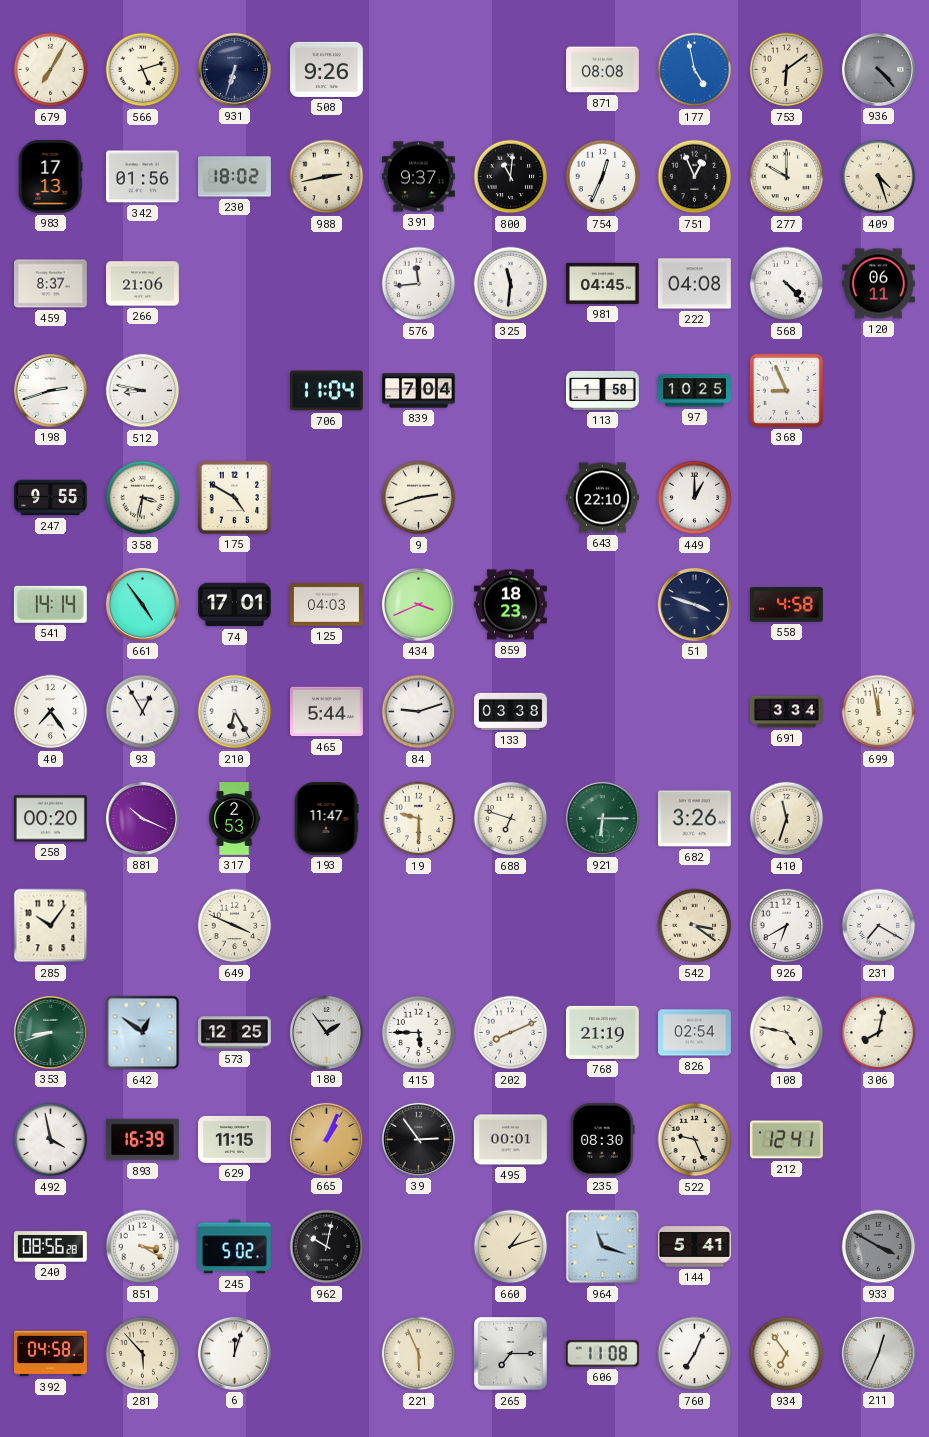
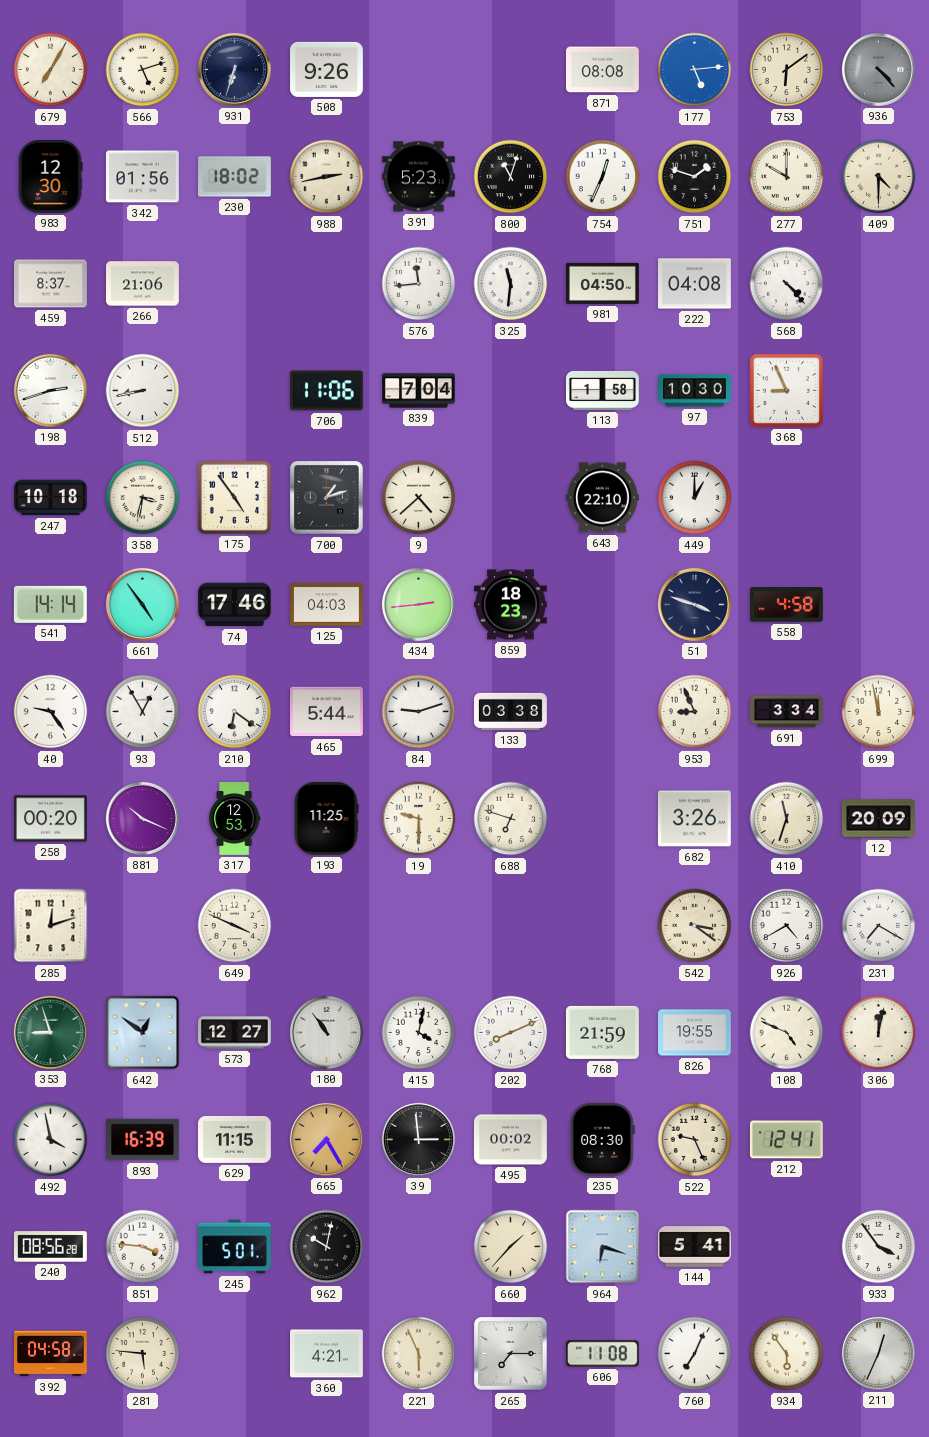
177: 4:58 -> 5:14 (695, 70)
983: 17:13 -> 12:30 (50, 177)
391: 9:37 -> 5:23 (419, 177)
800: 11:01 -> 11:03 (511, 177)
751: 12:56 -> 1:48 (695, 177)
409: 4:27 -> 4:30 (879, 177)
981: 04:45 -> 04:50 (603, 283)
120: 06:11 -> none (879, 284)
512: 8:47 -> 8:43 (143, 391)
706: 11:04 -> 11:06 (326, 391)
97: 10:25 -> 10:30 (695, 391)
247: 9:55 -> 10:18 (51, 498)
175: 4:50 -> 4:54 (234, 497)
700: none -> 1:12 (327, 498)
9: 2:42 -> 4:38 (419, 498)
74: 17:01 -> 17:46 (235, 605)
434: 3:41 -> 2:44 (418, 604)
40: 7:24 -> 9:24 (51, 712)
210: 6:25 -> 6:21 (235, 712)
953: none -> 8:56 (695, 712)
317: 2:53 -> 12:53 (235, 819)
193: 11:47 -> 11:25 (326, 819)
921: 6:15 -> none (602, 818)
12: none -> 20:09 (879, 819)
285: 10:06 -> 12:12 (51, 926)
926: 6:40 -> 4:40 (787, 926)
353: 8:42 -> 8:57 (50, 1032)
573: 12:25 -> 12:27 (235, 1033)
180: 1:54 -> 10:54 (326, 1032)
415: 5:45 -> 4:02 (419, 1033)
768: 21:19 -> 21:59 (603, 1032)
826: 02:54 -> 19:55 (695, 1033)
108: 4:47 -> 4:49 (787, 1033)
306: 8:02 -> 12:02 (879, 1033)
665: 1:04 -> 7:25 (326, 1139)
39: 2:54 -> 2:59 (418, 1139)
495: 00:01 -> 00:02 (511, 1140)
851: 3:20 -> 3:46 (143, 1247)
245: 5:02 -> 5:01 (235, 1247)
660: 1:12 -> 1:37 (511, 1247)
964: 11:18 -> 6:18 (603, 1247)
933: 3:50 -> 3:54 (879, 1247)
933 dial: grey -> white (879, 1247)
281: 5:53 -> 5:46 (143, 1354)
6: 12:03 -> none (234, 1353)
360: none -> 4:21 (327, 1354)
934: 6:54 -> 5:54 (787, 1354)
